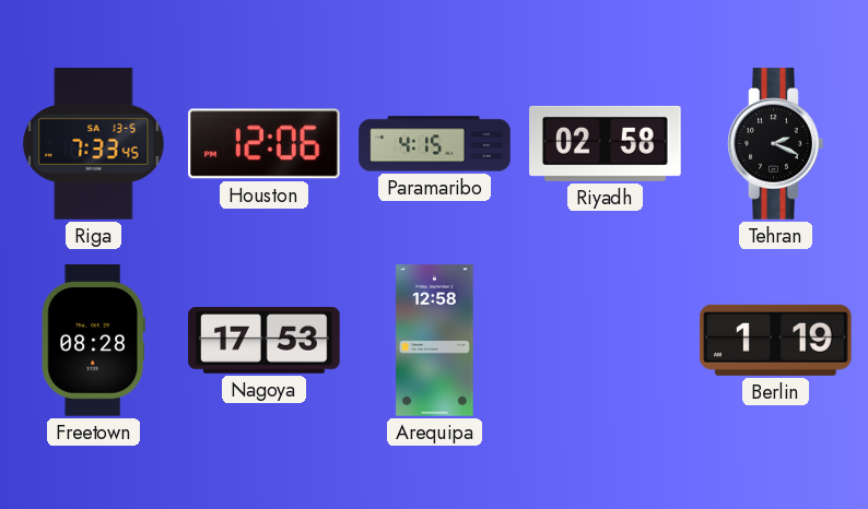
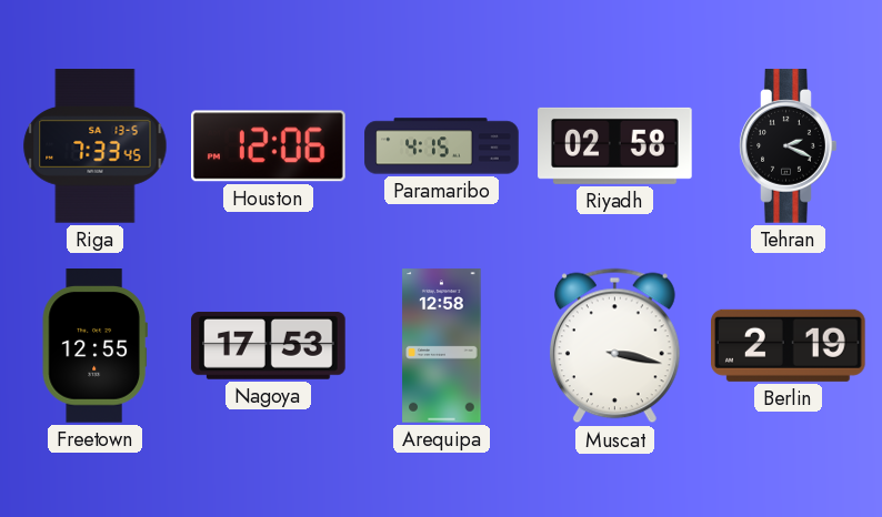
Freetown: 08:28 -> 12:55 (94, 346)
Muscat: none -> 3:17 (614, 346)
Berlin: 1:19 -> 2:19 (789, 345)
